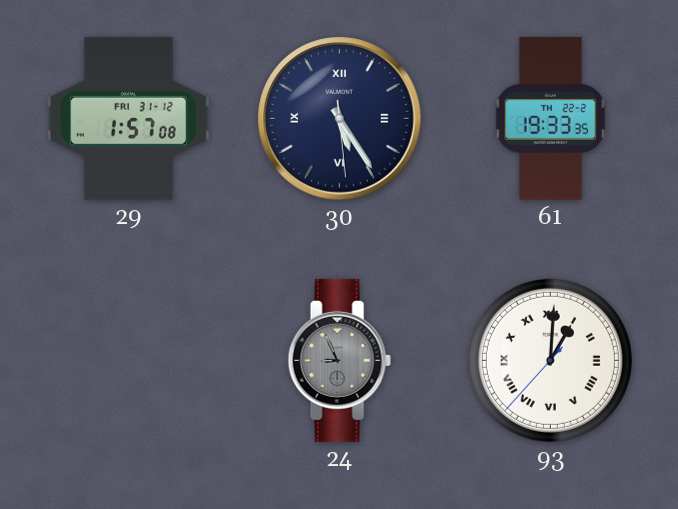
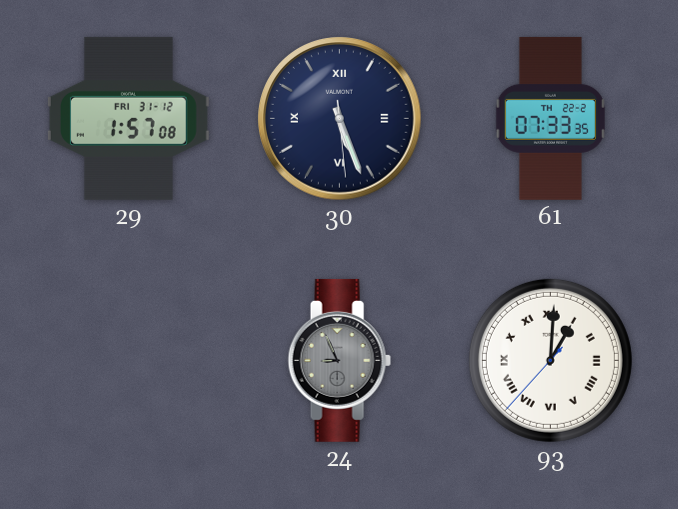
30: 5:24 -> 5:26 (340, 119)
61: 19:33 -> 07:33 (550, 118)
